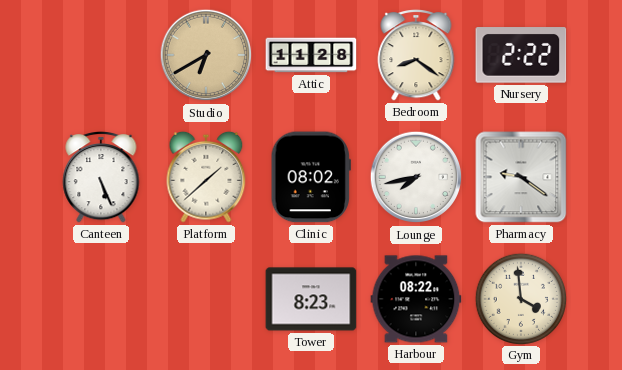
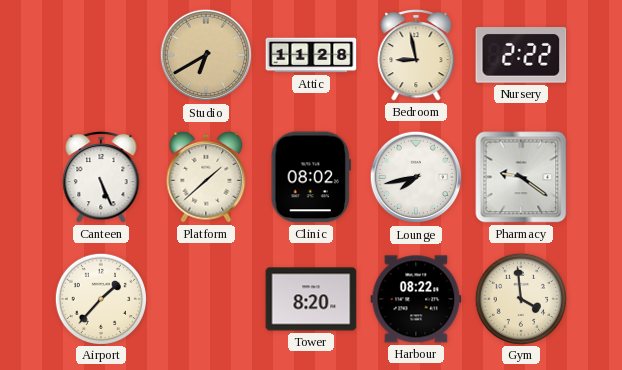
Bedroom: 8:21 -> 8:58 (416, 56)
Airport: none -> 1:37 (100, 298)
Tower: 8:23 -> 8:20 (311, 299)
